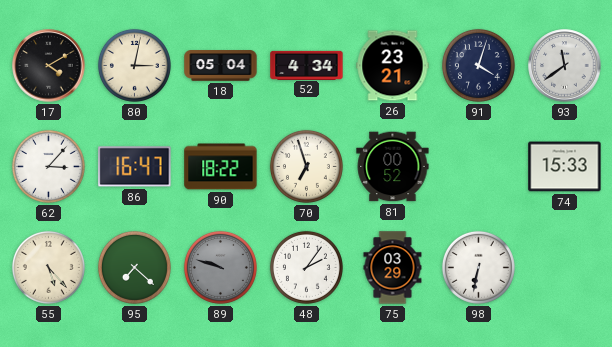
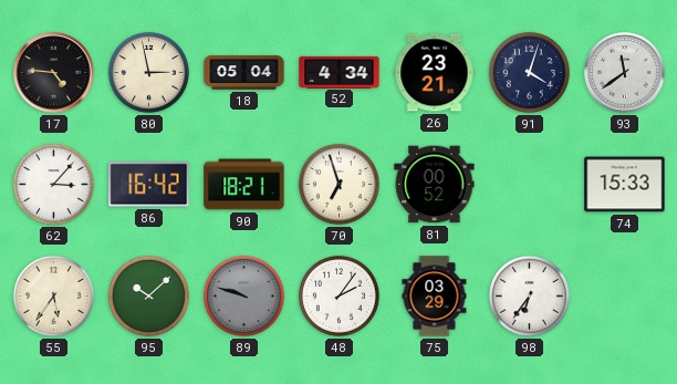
17: 4:10 -> 4:46 (54, 73)
80: 3:02 -> 2:58 (148, 72)
86: 16:47 -> 16:42 (149, 185)
90: 18:22 -> 18:21 (244, 185)
55: 5:23 -> 5:36 (53, 295)
95: 7:22 -> 10:08 (148, 295)
98: 6:32 -> 6:36 (529, 295)
